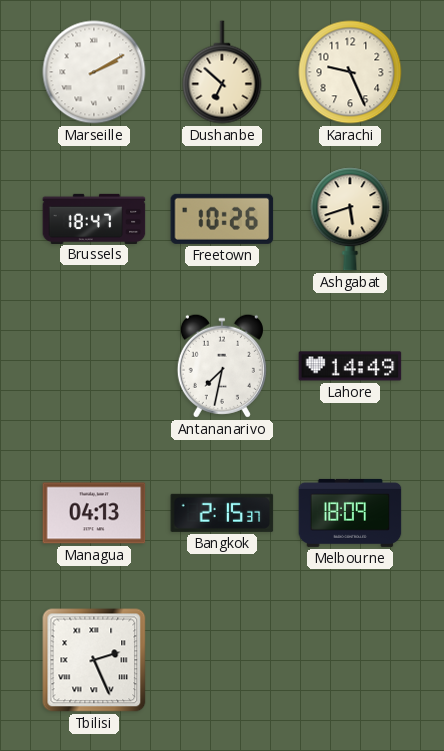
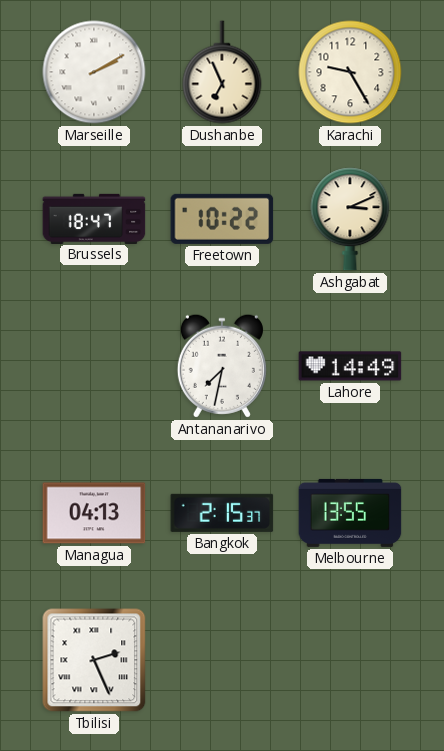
Dushanbe: 6:52 -> 6:56 (222, 72)
Karachi: 9:26 -> 9:25 (350, 72)
Freetown: 10:26 -> 10:22 (222, 219)
Ashgabat: 5:42 -> 3:11 (350, 219)
Melbourne: 18:09 -> 13:55 (350, 513)
